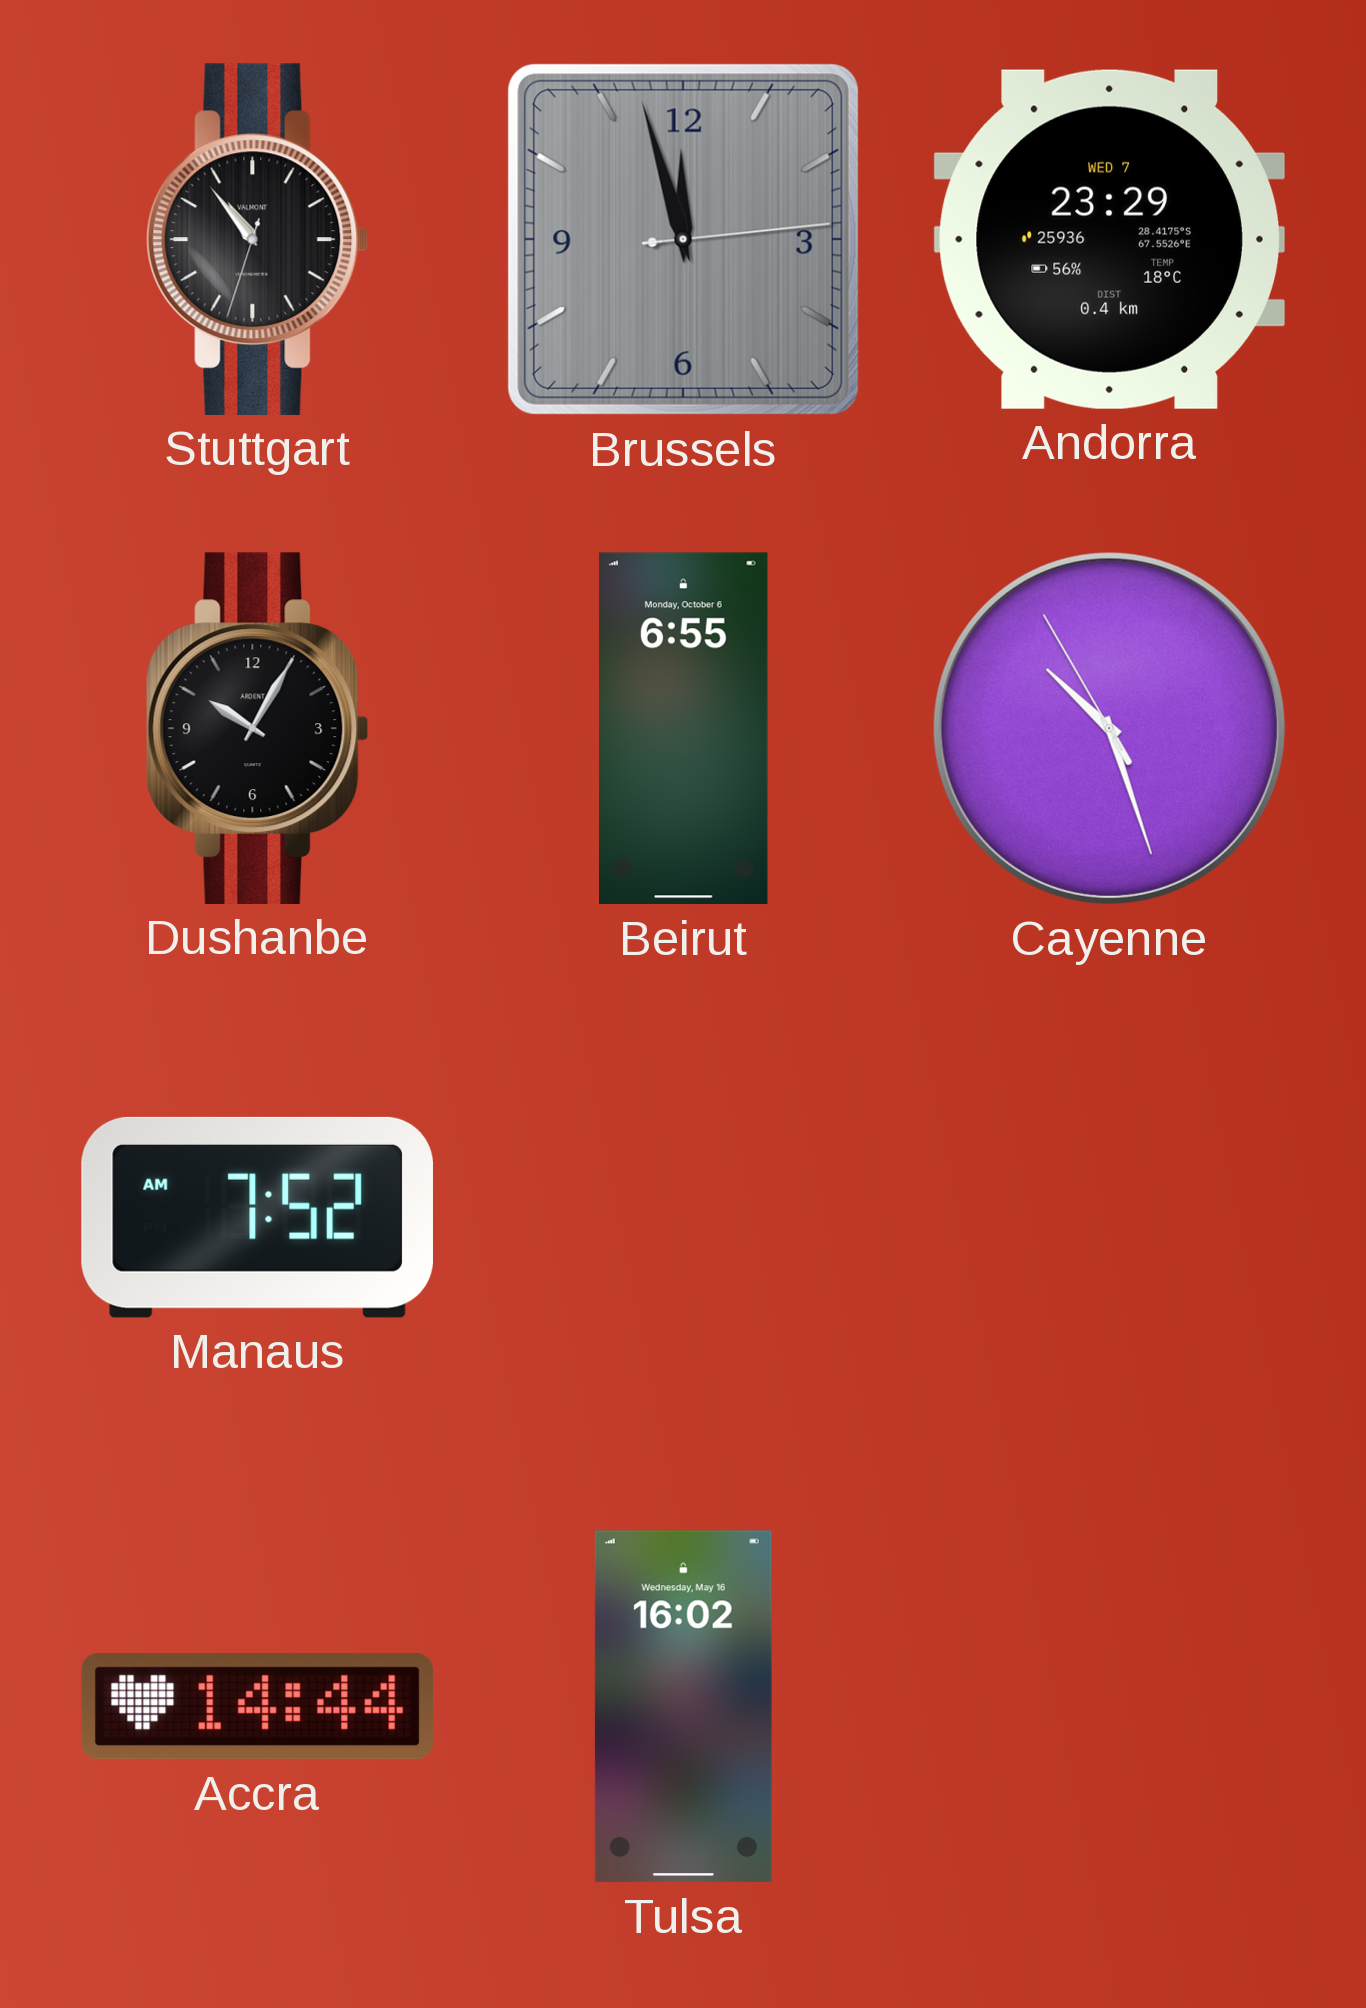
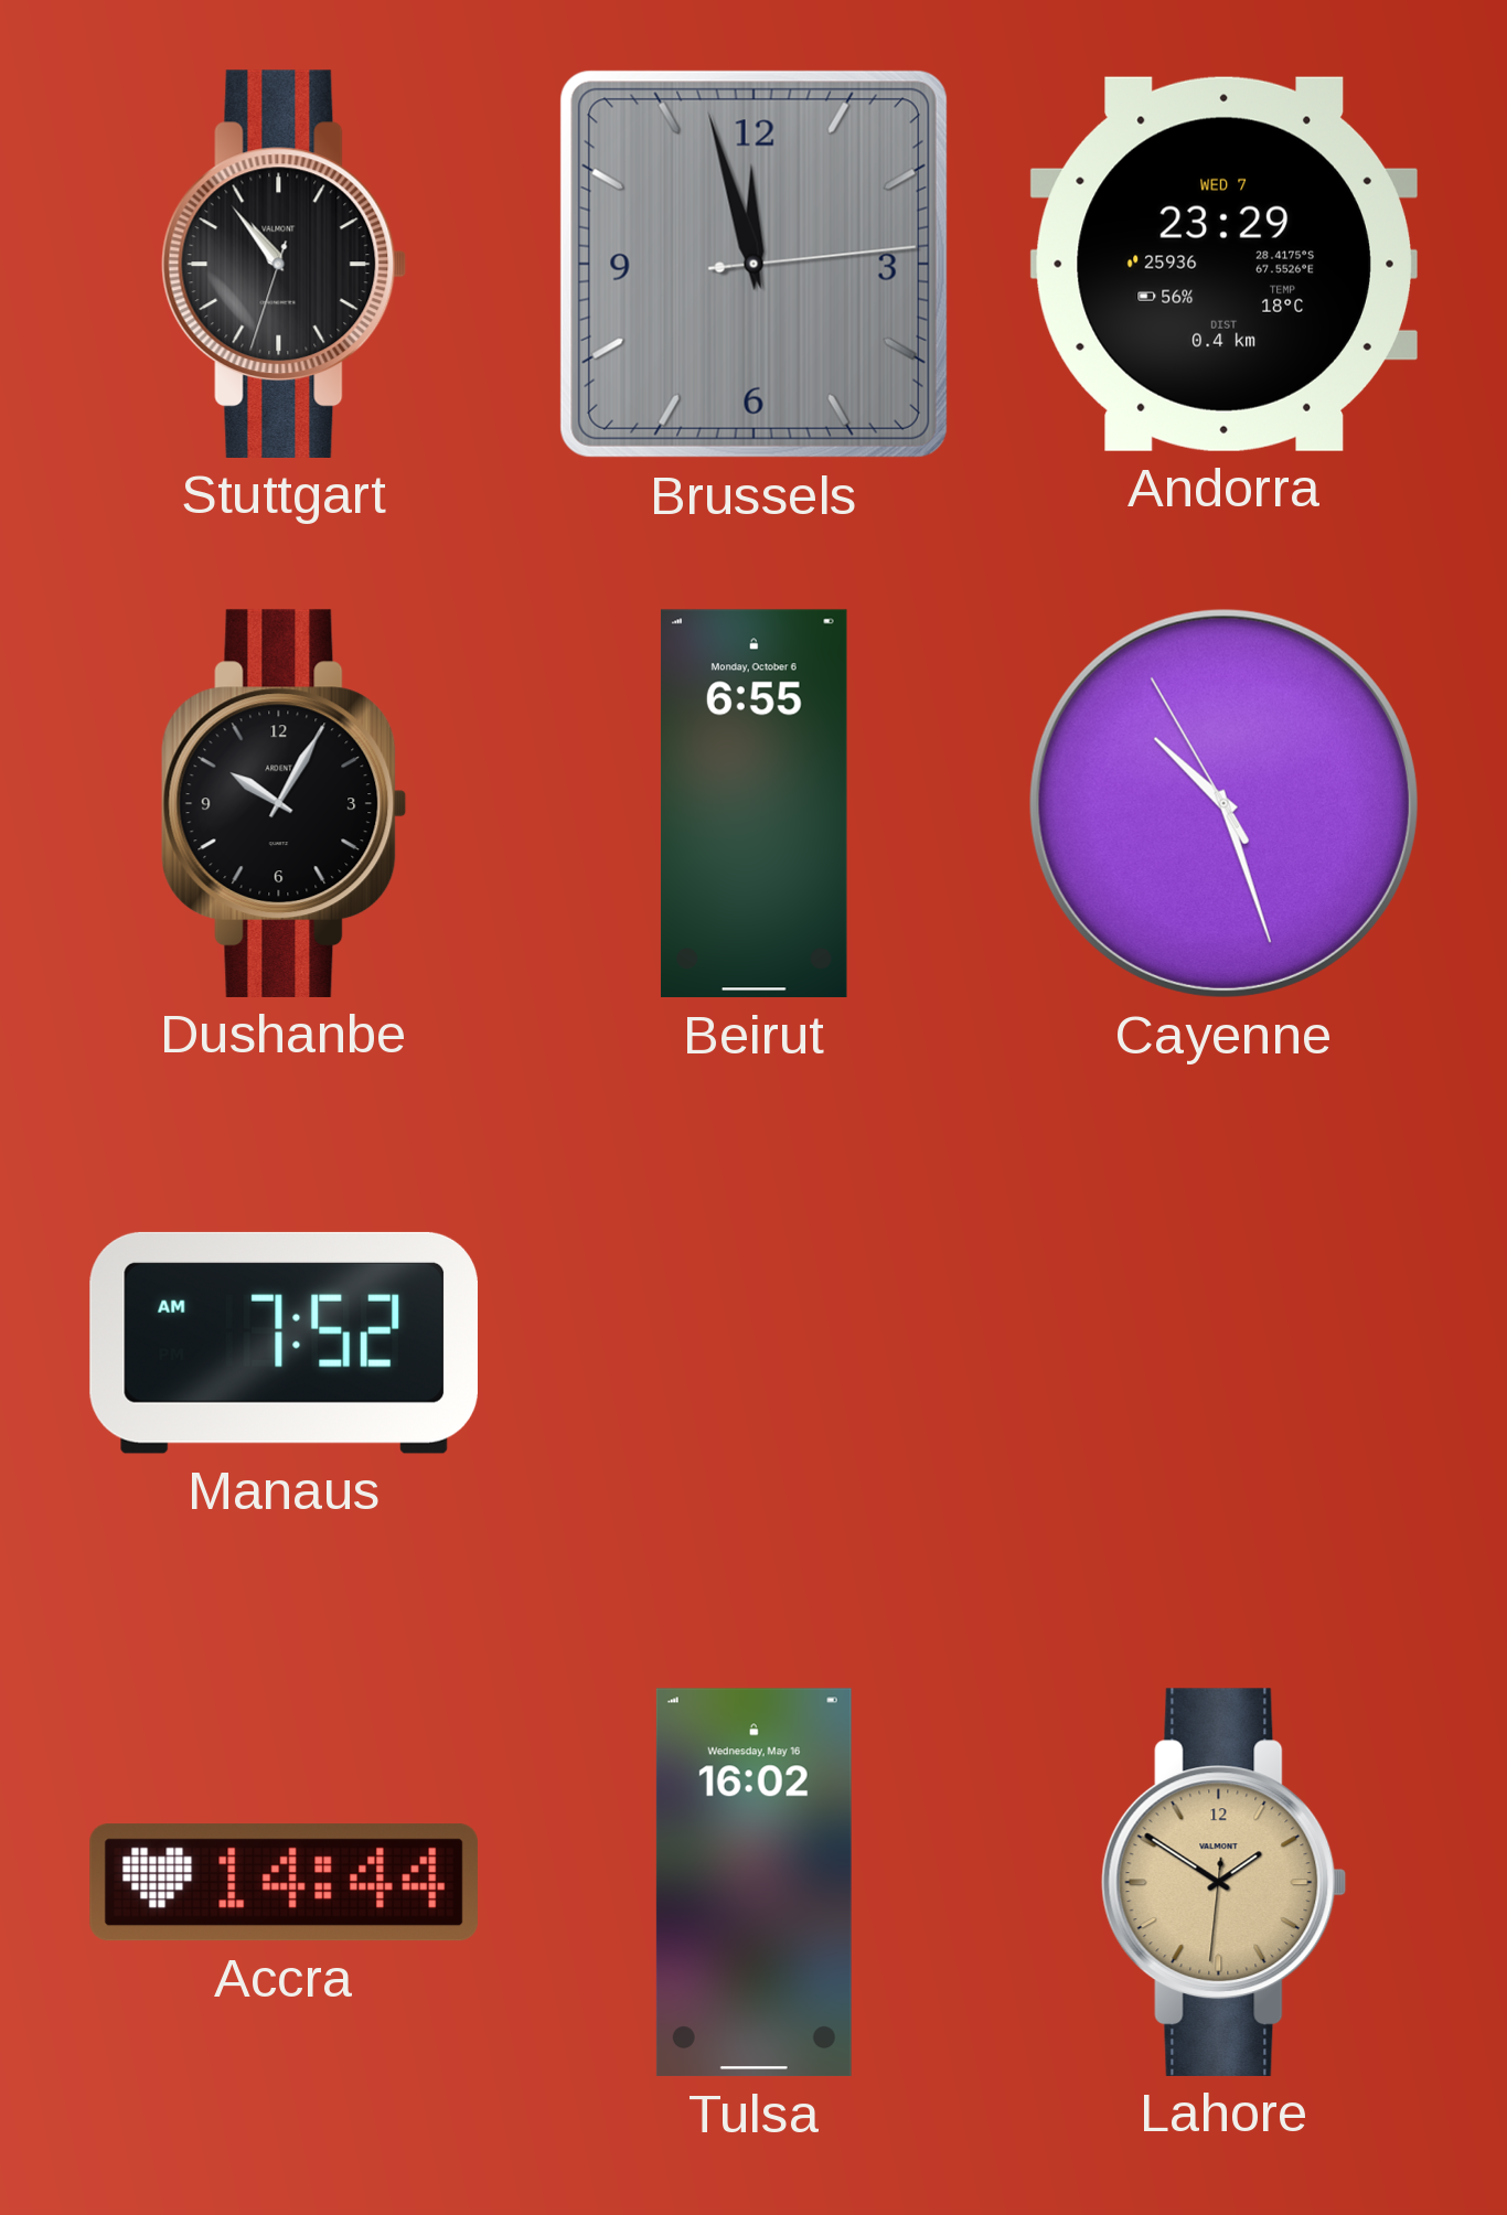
Lahore: none -> 1:50 (1225, 1882)
